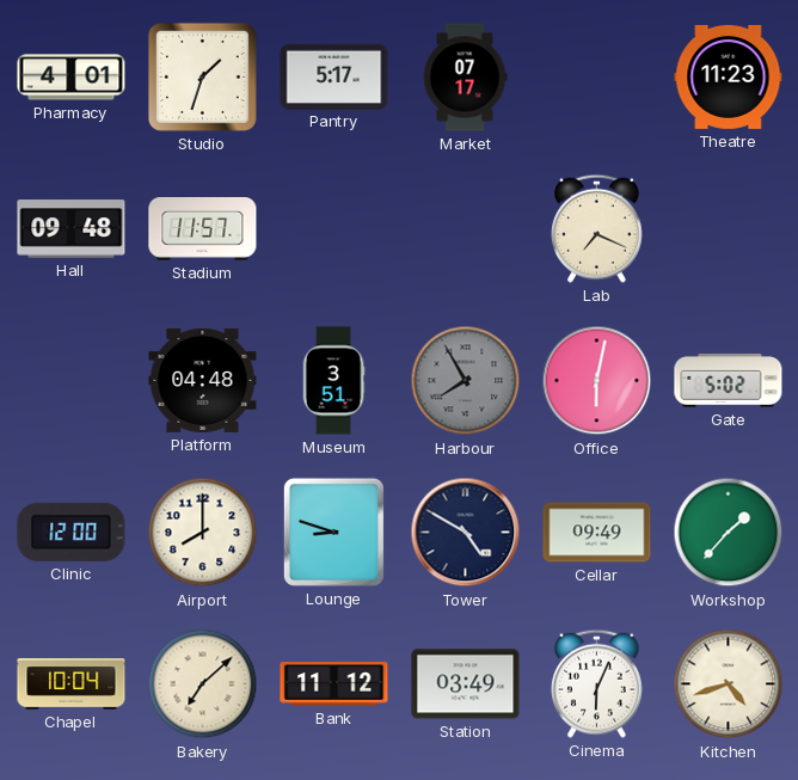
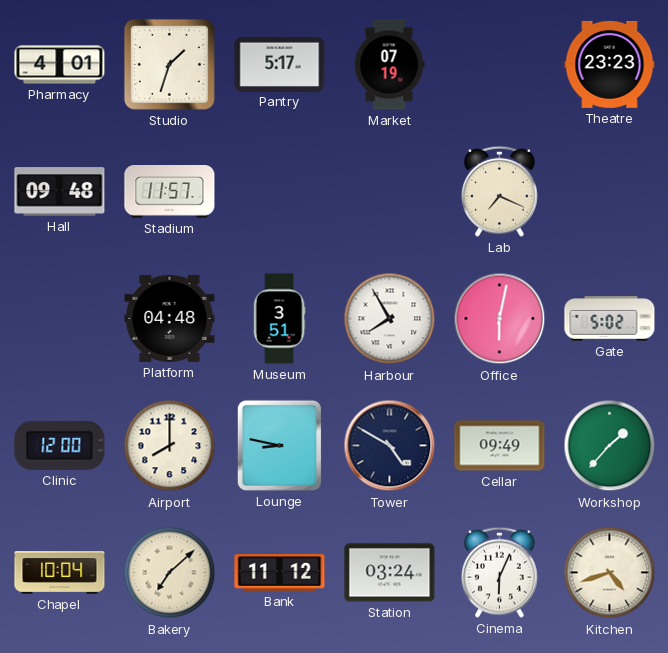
Market: 07:17 -> 07:19 (389, 65)
Theatre: 11:23 -> 23:23 (610, 64)
Harbour dial: grey -> white (390, 319)
Lounge: 8:48 -> 8:47 (279, 445)
Station: 03:49 -> 03:24 (390, 573)
